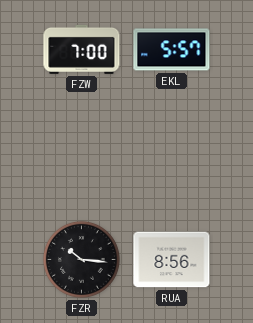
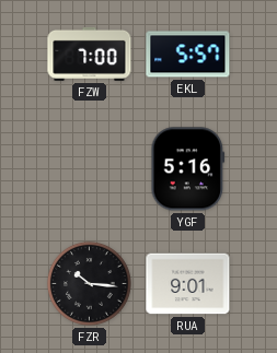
YGF: none -> 5:16 (188, 169)
RUA: 8:56 -> 9:01 (188, 284)
